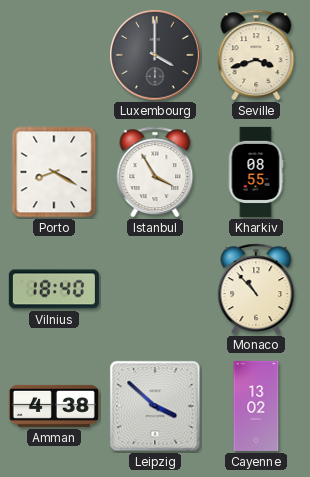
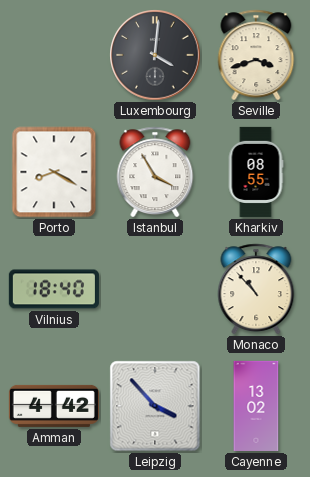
Luxembourg: 4:00 -> 4:01 (155, 55)
Amman: 4:38 -> 4:42 (54, 406)
Leipzig: 3:52 -> 3:53 (155, 406)
